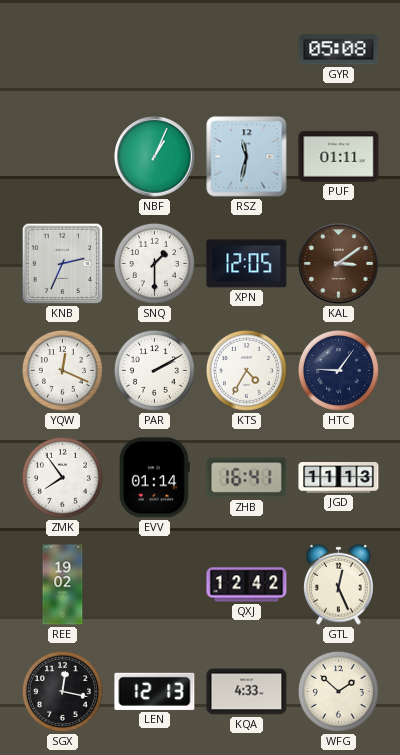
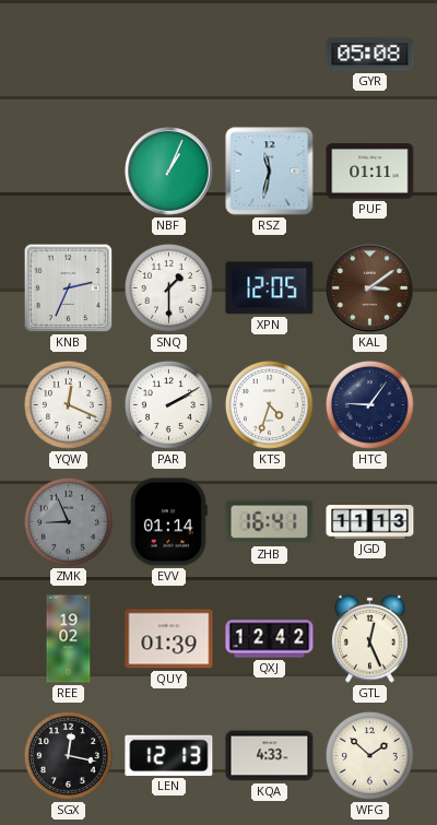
KTS: 4:35 -> 4:33 (269, 404)
ZMK: 7:54 -> 8:56 (68, 521)
ZMK dial: white -> grey (68, 521)
QUY: none -> 01:39 (169, 639)
